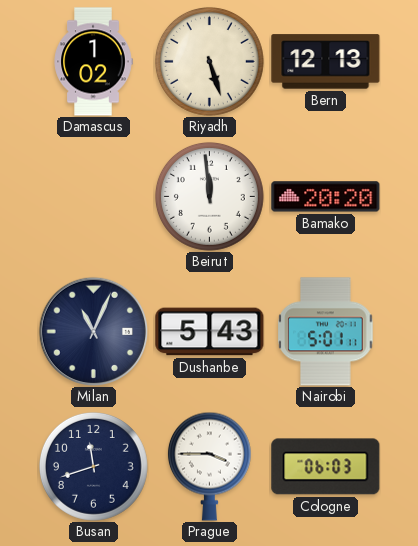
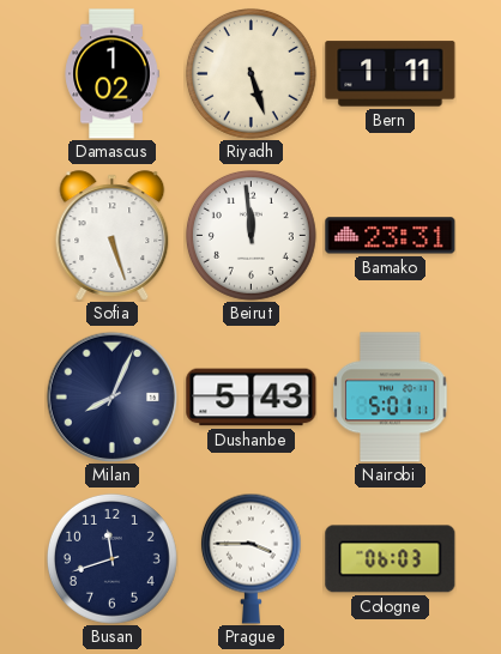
Bern: 12:13 -> 1:11 (391, 74)
Sofia: none -> 5:27 (113, 236)
Bamako: 20:20 -> 23:31 (391, 236)
Milan: 11:04 -> 8:04 (111, 396)
